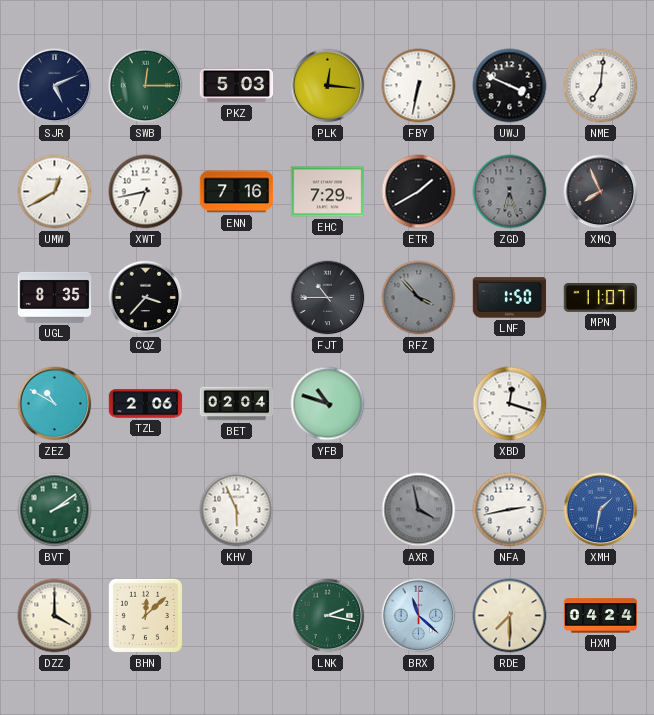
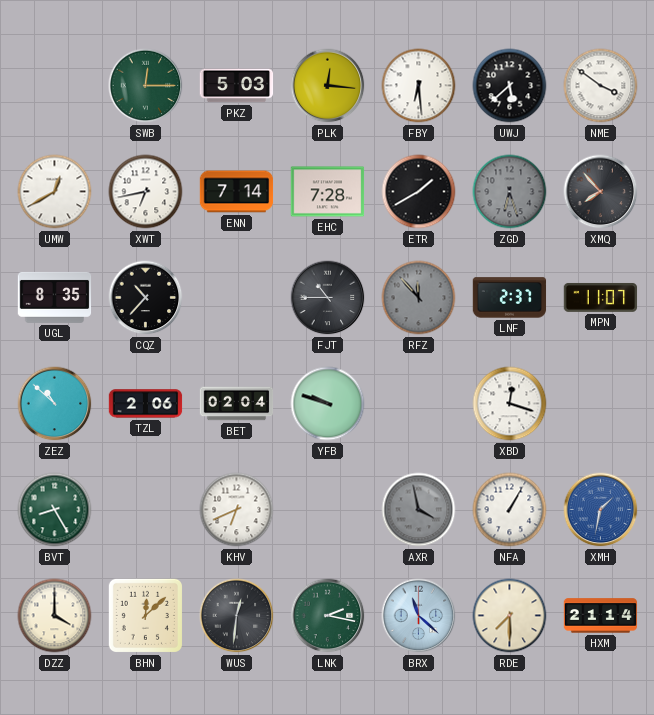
SJR: 5:11 -> none (55, 86)
FBY: 6:32 -> 6:29 (419, 86)
UWJ: 3:49 -> 5:38 (510, 86)
NME: 7:01 -> 3:51 (601, 86)
ENN: 7:16 -> 7:14 (237, 192)
EHC: 7:29 -> 7:28 (328, 192)
XMQ: 7:56 -> 7:53 (601, 192)
CQZ: 3:37 -> 10:37 (146, 298)
RFZ: 3:53 -> 11:53 (419, 298)
LNF: 1:50 -> 2:37 (510, 298)
ZEZ: 10:50 -> 10:52 (55, 404)
YFB: 10:48 -> 9:48 (328, 404)
BVT: 2:09 -> 8:25 (55, 510)
KHV: 5:56 -> 6:41 (237, 510)
NFA: 2:43 -> 1:05 (510, 510)
WUS: none -> 12:31 (237, 616)
HXM: 04:24 -> 21:14 (601, 616)
